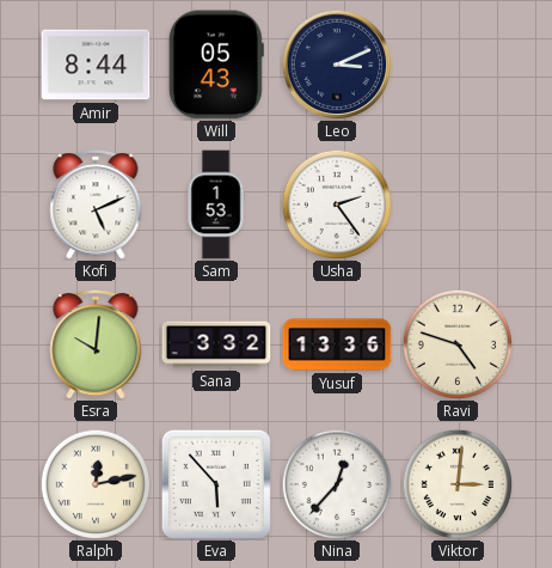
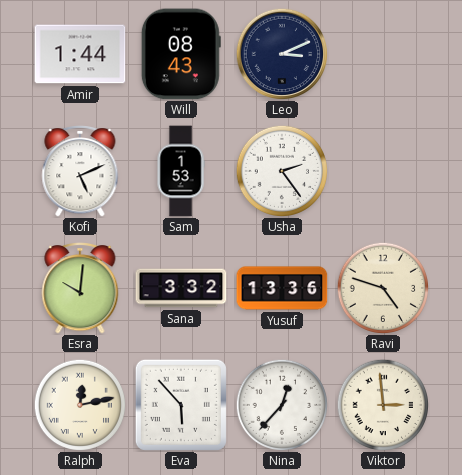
Amir: 8:44 -> 1:44 (80, 54)
Will: 05:43 -> 08:43 (181, 54)
Viktor: 3:01 -> 2:59 (382, 404)
